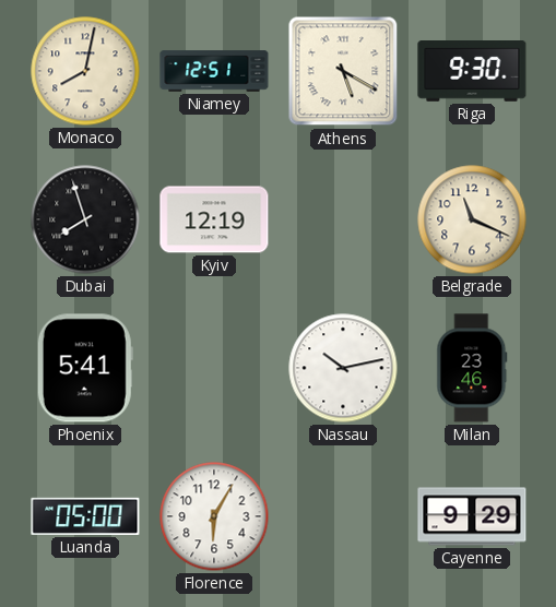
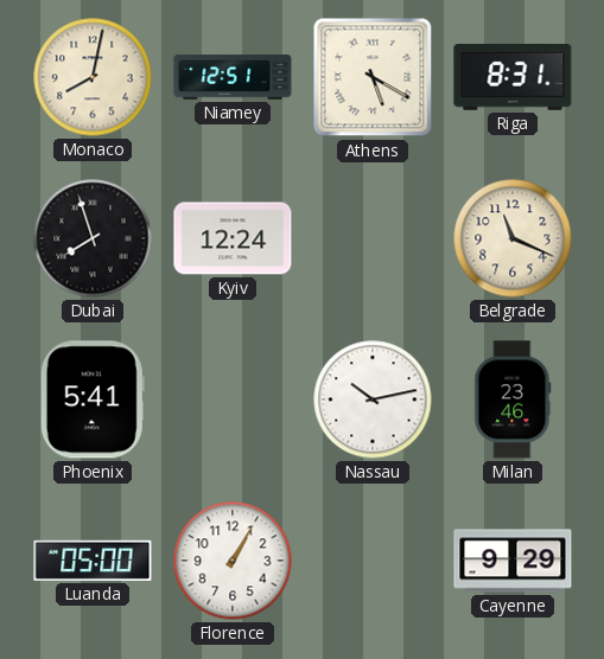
Riga: 9:30 -> 8:31 (513, 78)
Kyiv: 12:19 -> 12:24 (233, 238)
Florence: 6:05 -> 1:05 (233, 561)
